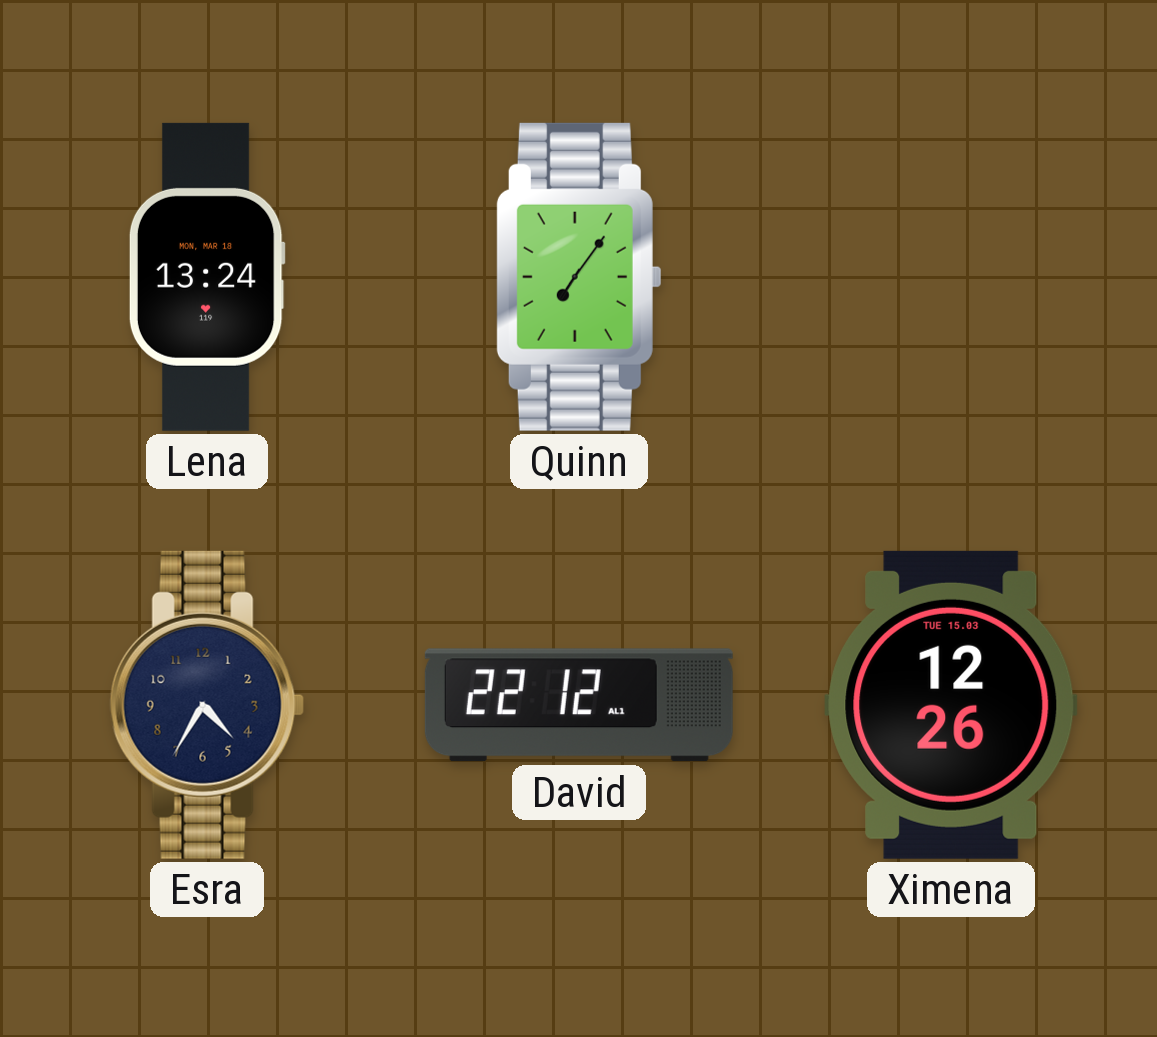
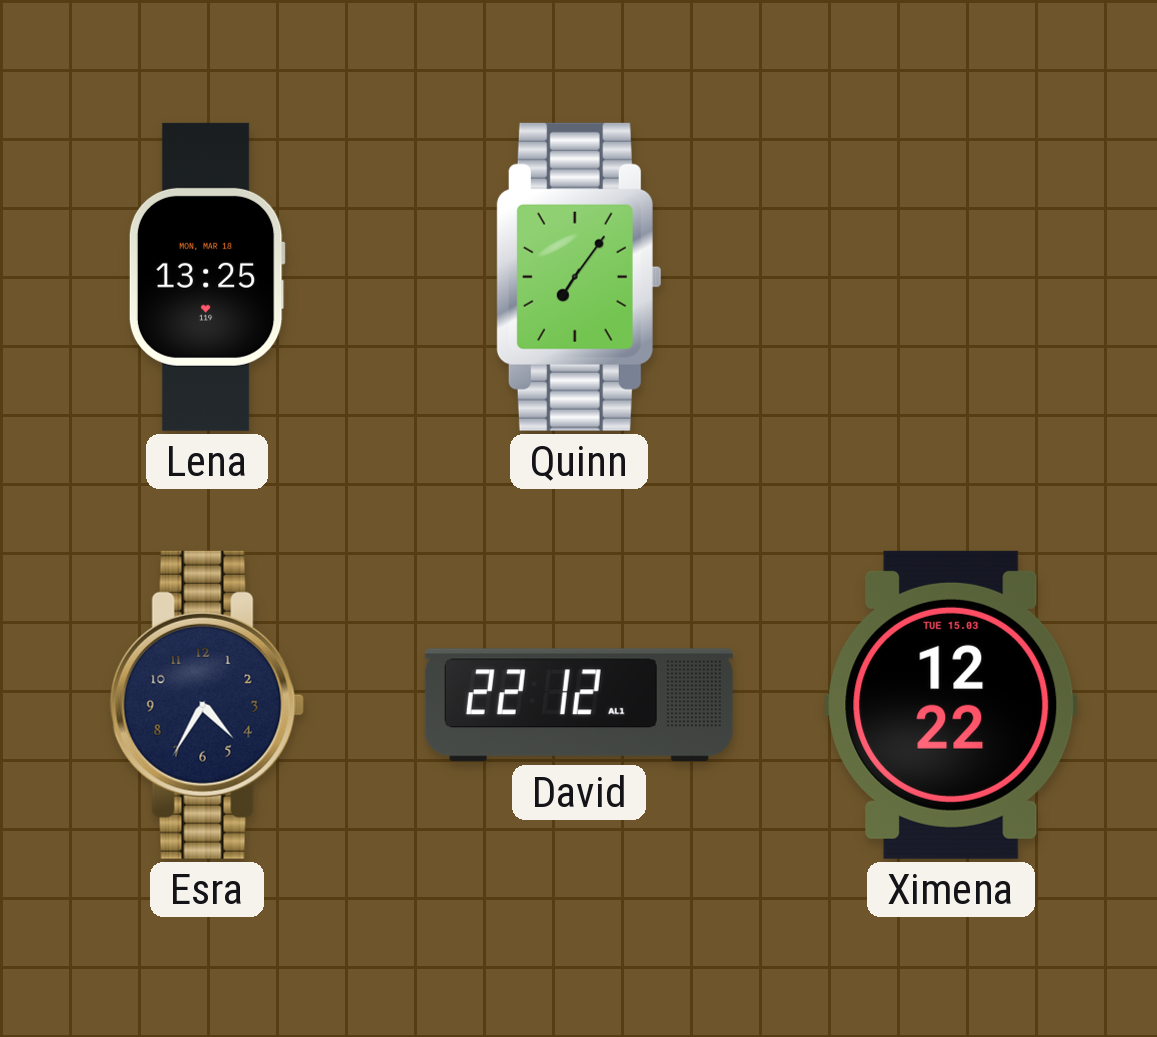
Lena: 13:24 -> 13:25 (207, 277)
Ximena: 12:26 -> 12:22 (951, 705)
